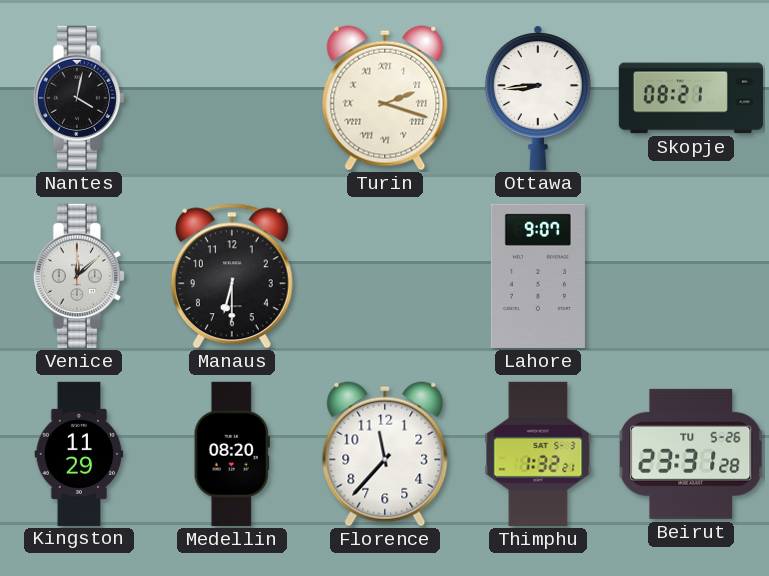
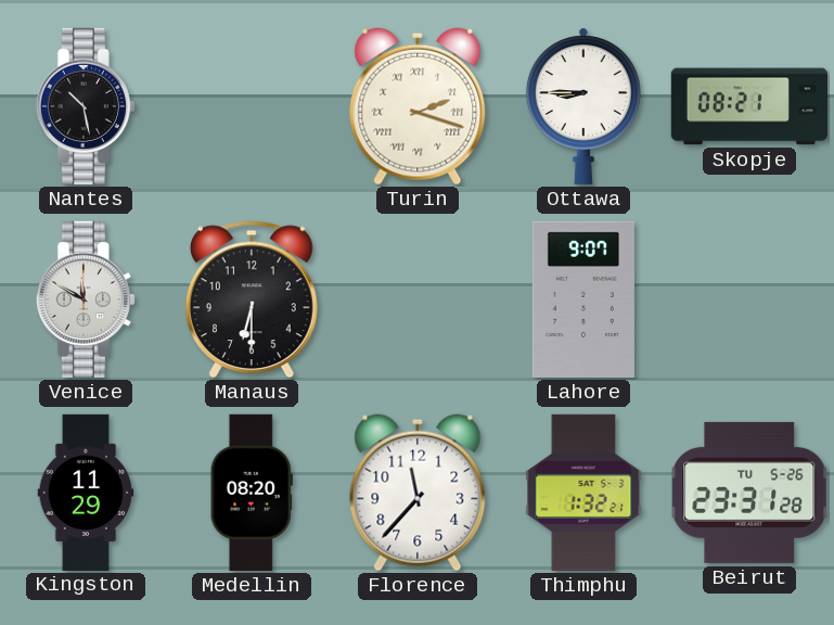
Nantes: 4:02 -> 10:28 (86, 106)
Ottawa: 8:44 -> 8:45 (583, 106)
Venice: 12:08 -> 11:50 (86, 299)
